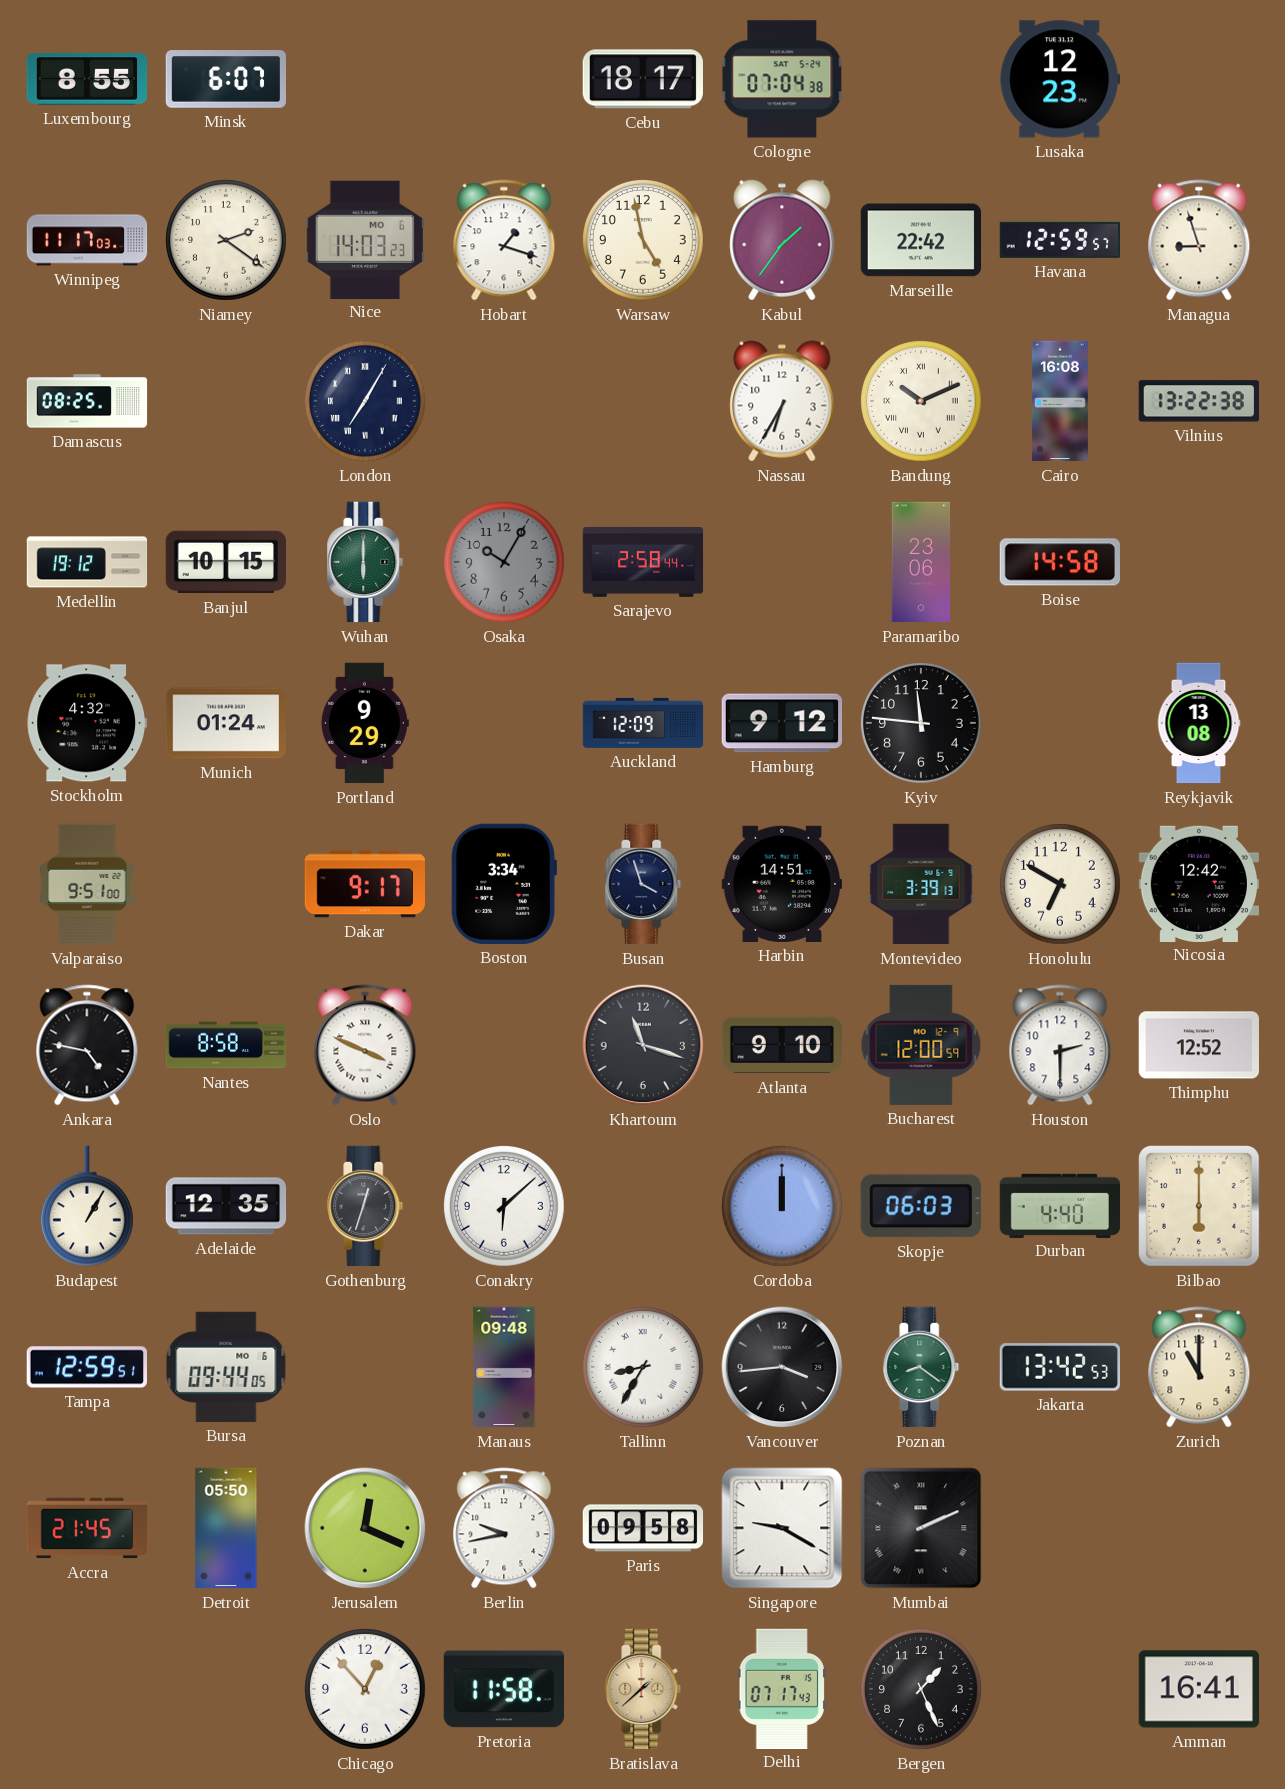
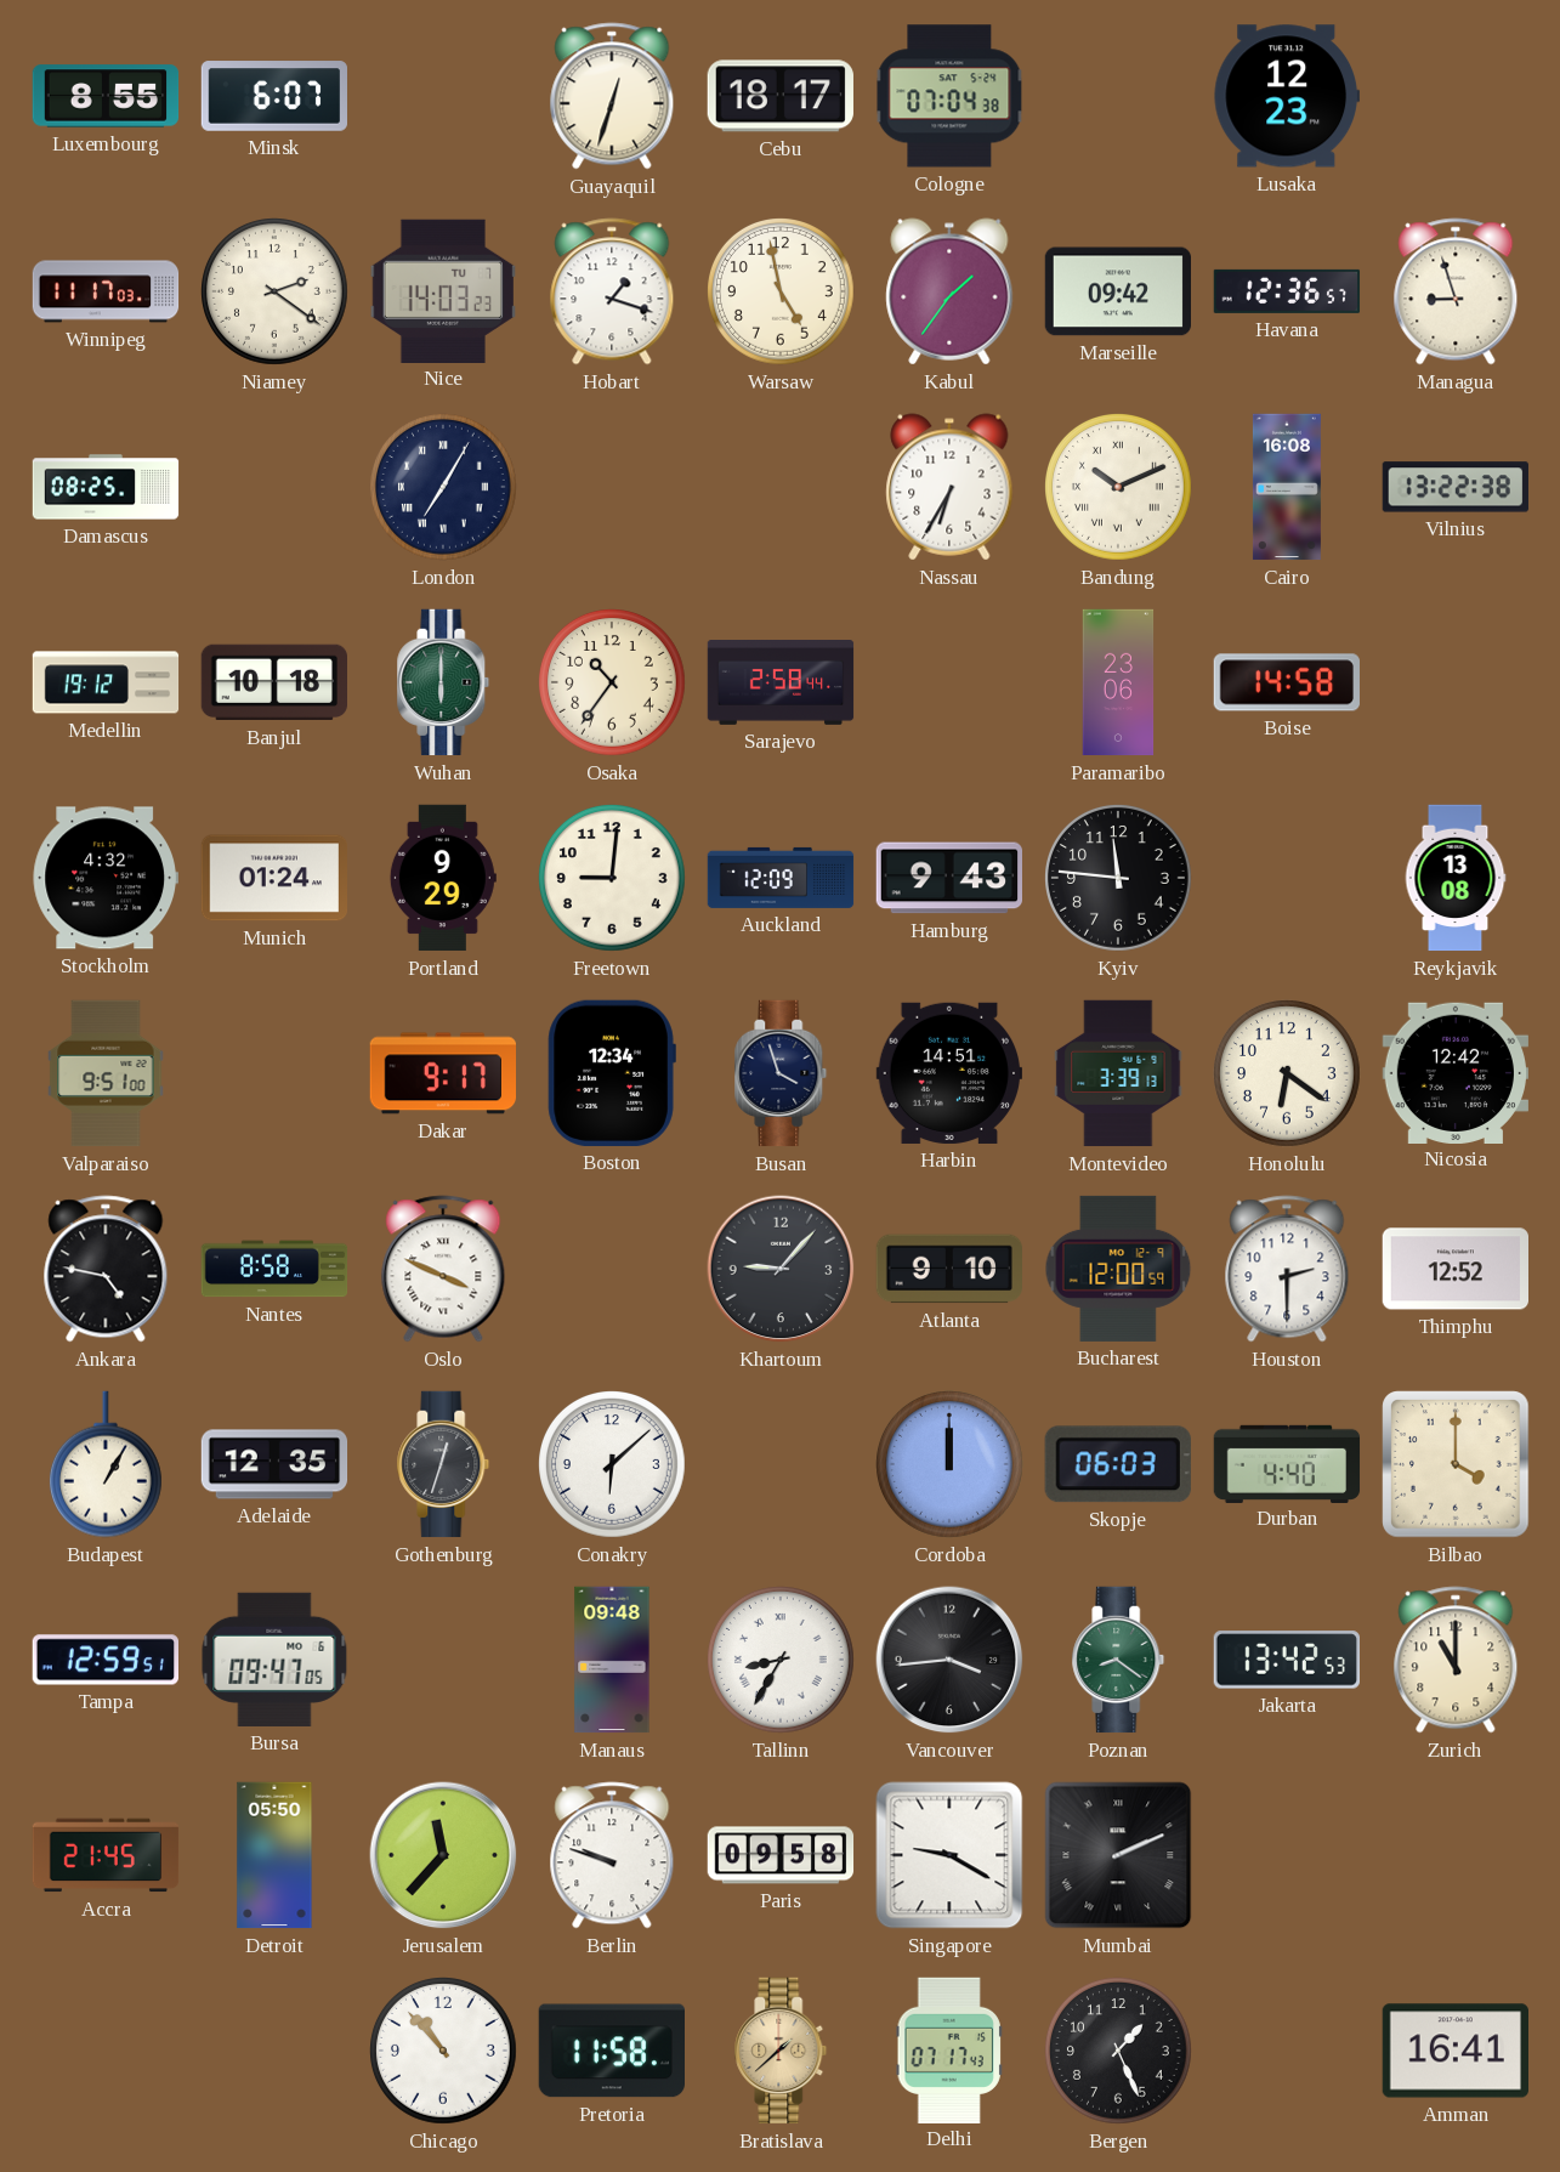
Guayaquil: none -> 12:33 (612, 96)
Nice date: MO 6 -> TU 7 (442, 290)
Marseille: 22:42 -> 09:42 (1117, 291)
Havana: 12:59 -> 12:36 (1287, 291)
Banjul: 10:15 -> 10:18 (273, 682)
Osaka: 10:05 -> 10:36 (613, 684)
Osaka dial: grey -> cream (613, 684)
Freetown: none -> 9:01 (613, 879)
Hamburg: 9:12 -> 9:43 (948, 878)
Boston: 3:34 -> 12:34 (612, 1073)
Honolulu: 6:50 -> 6:21 (1288, 1074)
Khartoum: 11:18 -> 9:07 (781, 1269)
Bilbao: 6:00 -> 4:00 (1456, 1464)
Bursa: 09:44 -> 09:47 (274, 1660)
Jerusalem: 12:19 -> 11:37 (443, 1855)
Berlin: 9:43 -> 9:48 (612, 1855)
Chicago: 12:53 -> 10:53 (444, 2052)
